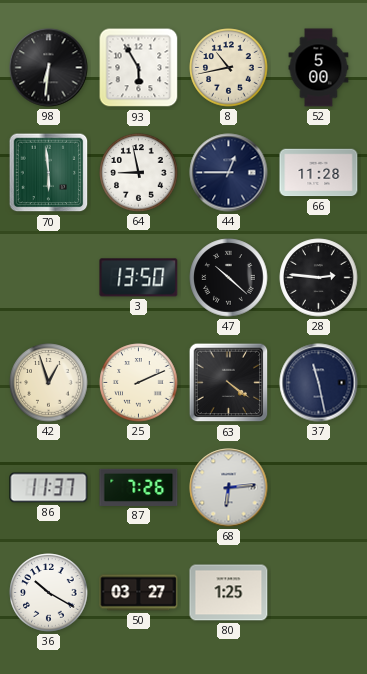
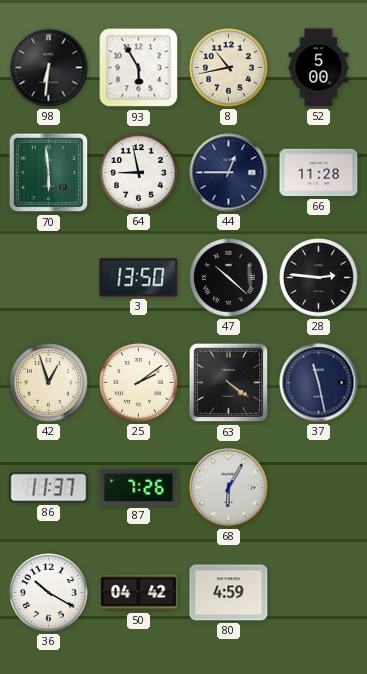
25: 2:11 -> 2:09 (139, 383)
68: 6:14 -> 6:05 (229, 488)
50: 03:27 -> 04:42 (139, 593)
80: 1:25 -> 4:59 (229, 593)
